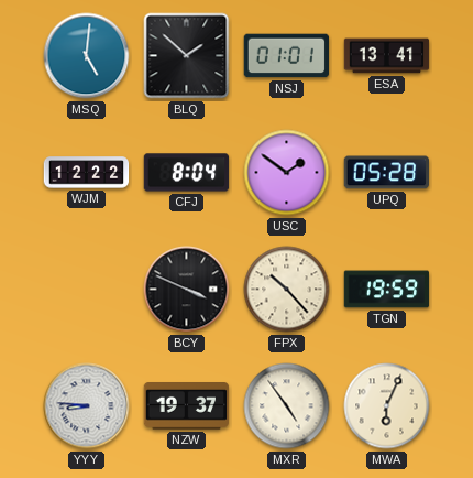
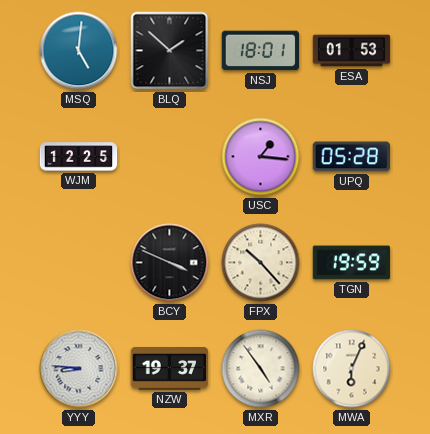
NSJ: 01:01 -> 18:01 (261, 51)
ESA: 13:41 -> 01:53 (352, 51)
WJM: 12:22 -> 12:25 (79, 157)
CFJ: 8:04 -> none (187, 173)
USC: 1:51 -> 1:16 (261, 157)
